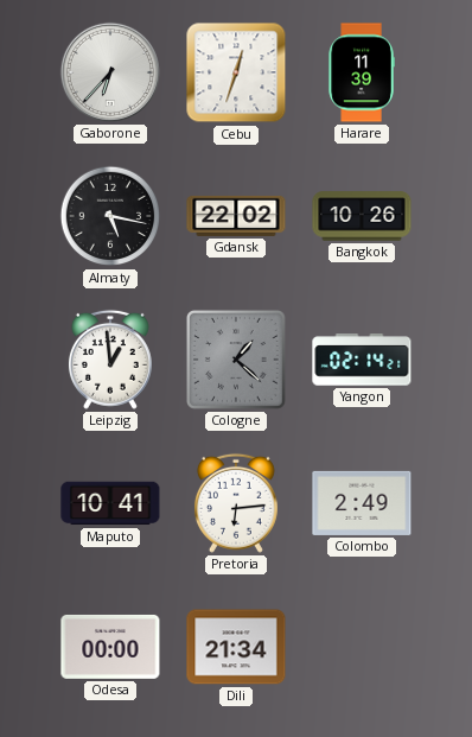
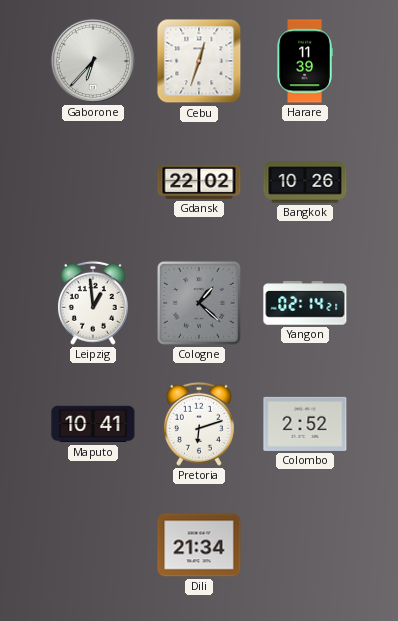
Almaty: 5:17 -> none (110, 216)
Pretoria: 6:14 -> 6:12 (199, 424)
Colombo: 2:49 -> 2:52 (305, 424)
Odesa: 00:00 -> none (110, 647)
